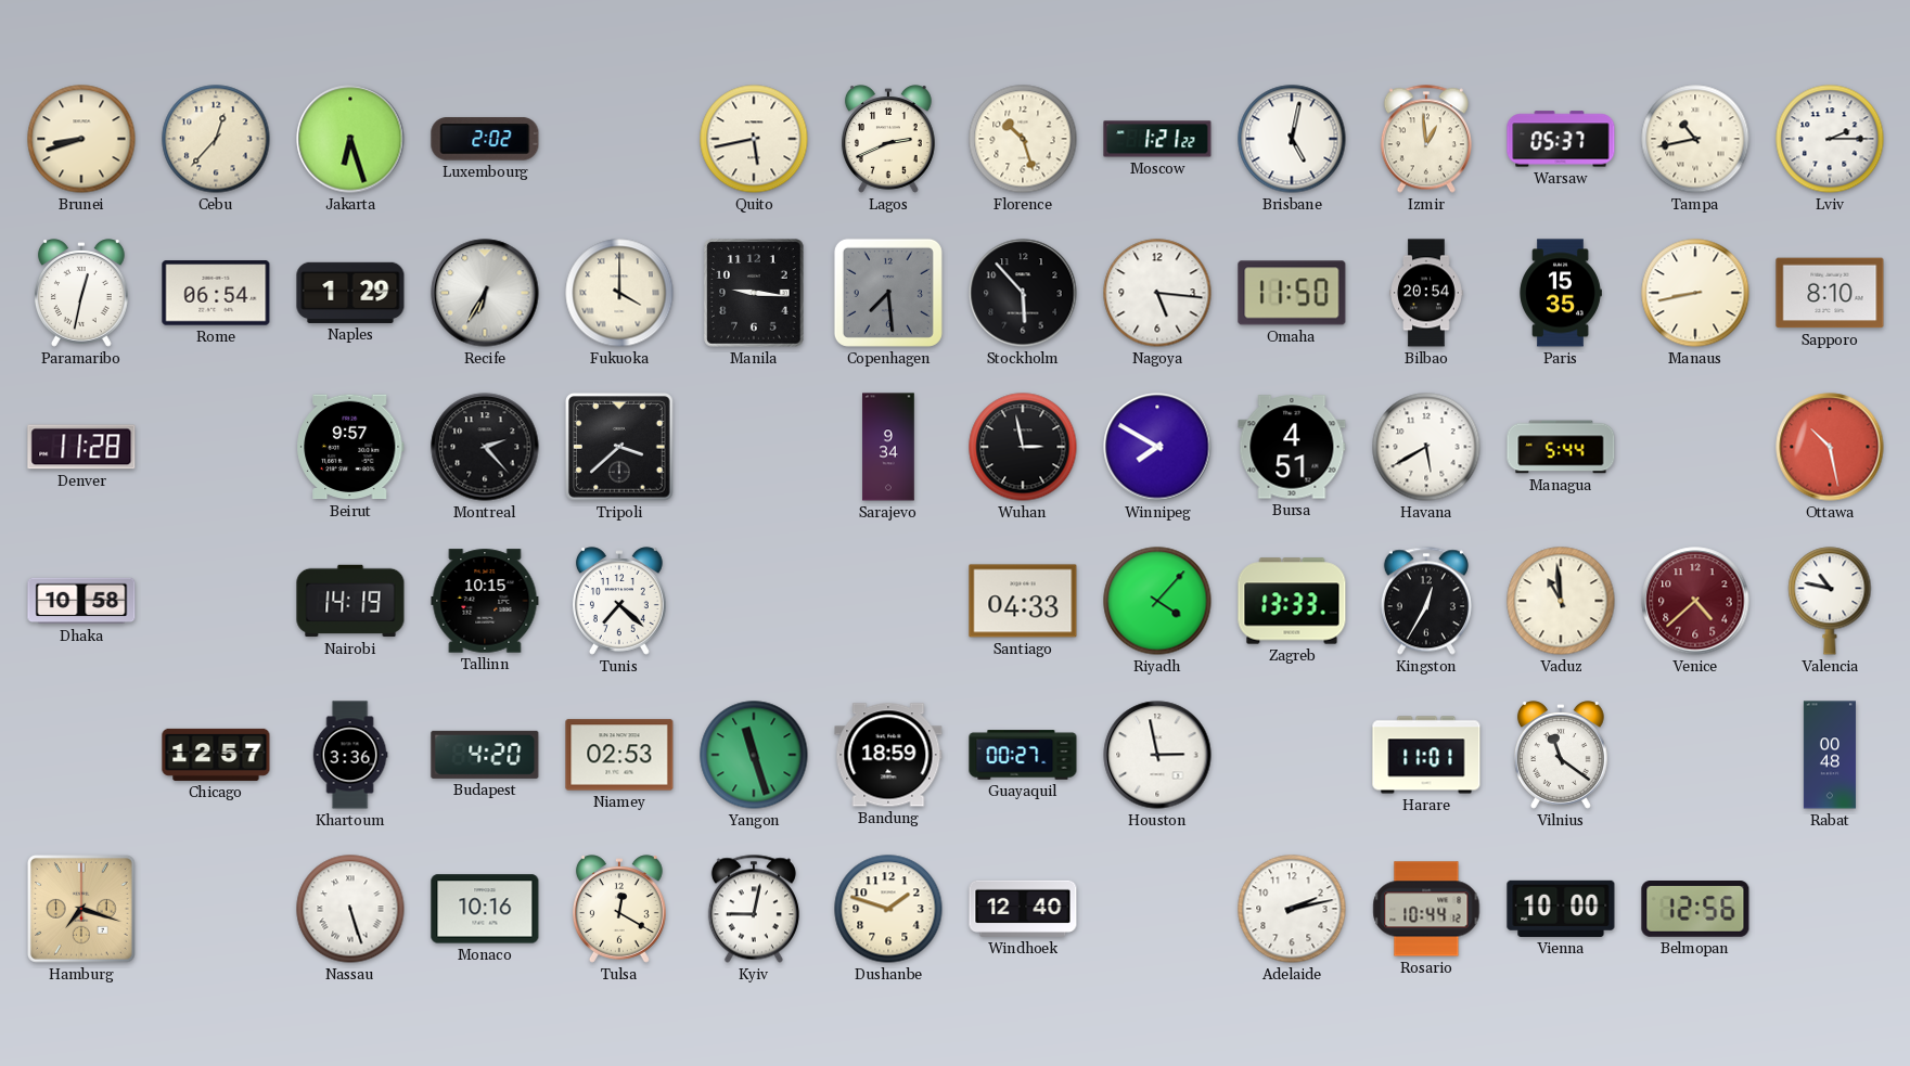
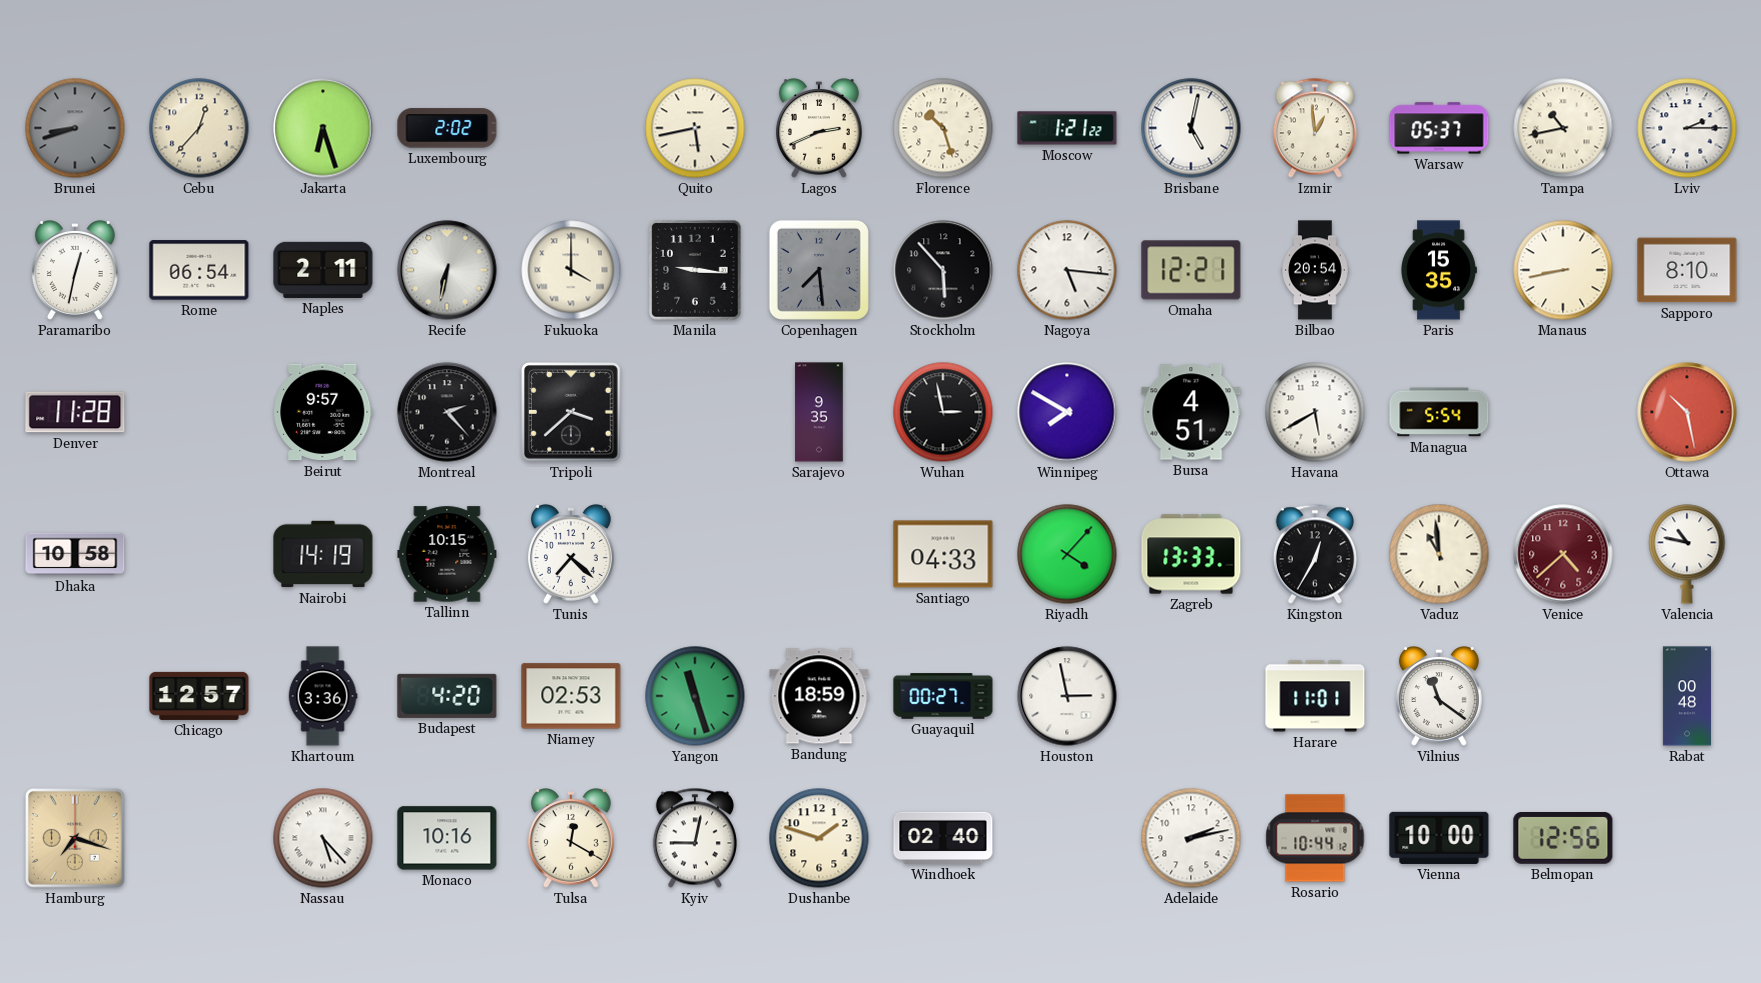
Brunei dial: cream -> grey (75, 128)
Naples: 1:29 -> 2:11 (323, 270)
Recife: 6:35 -> 6:32 (447, 270)
Omaha: 11:50 -> 12:21 (1191, 270)
Sarajevo: 9:34 -> 9:35 (819, 412)
Managua: 5:44 -> 5:54 (1439, 412)
Nassau: 5:27 -> 5:23 (323, 838)
Windhoek: 12:40 -> 02:40 (943, 838)
